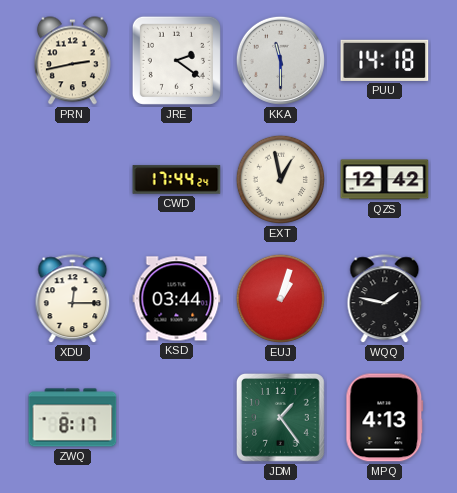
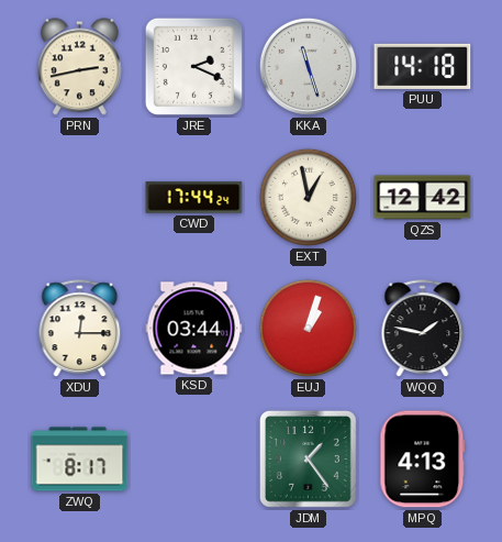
JRE: 2:21 -> 2:19 (193, 66)
KKA: 11:30 -> 11:27 (308, 66)
